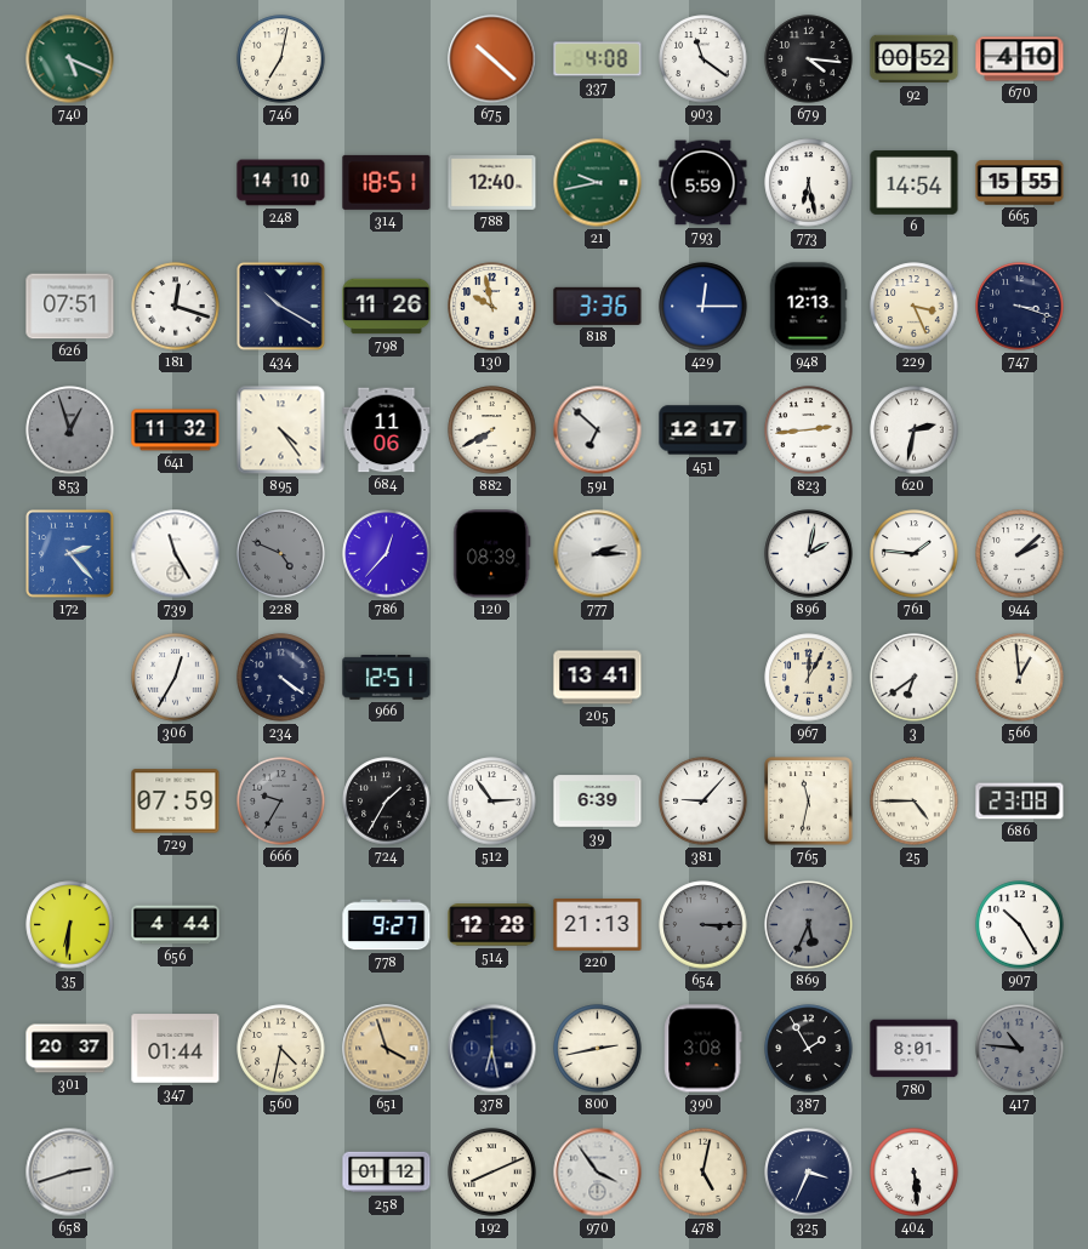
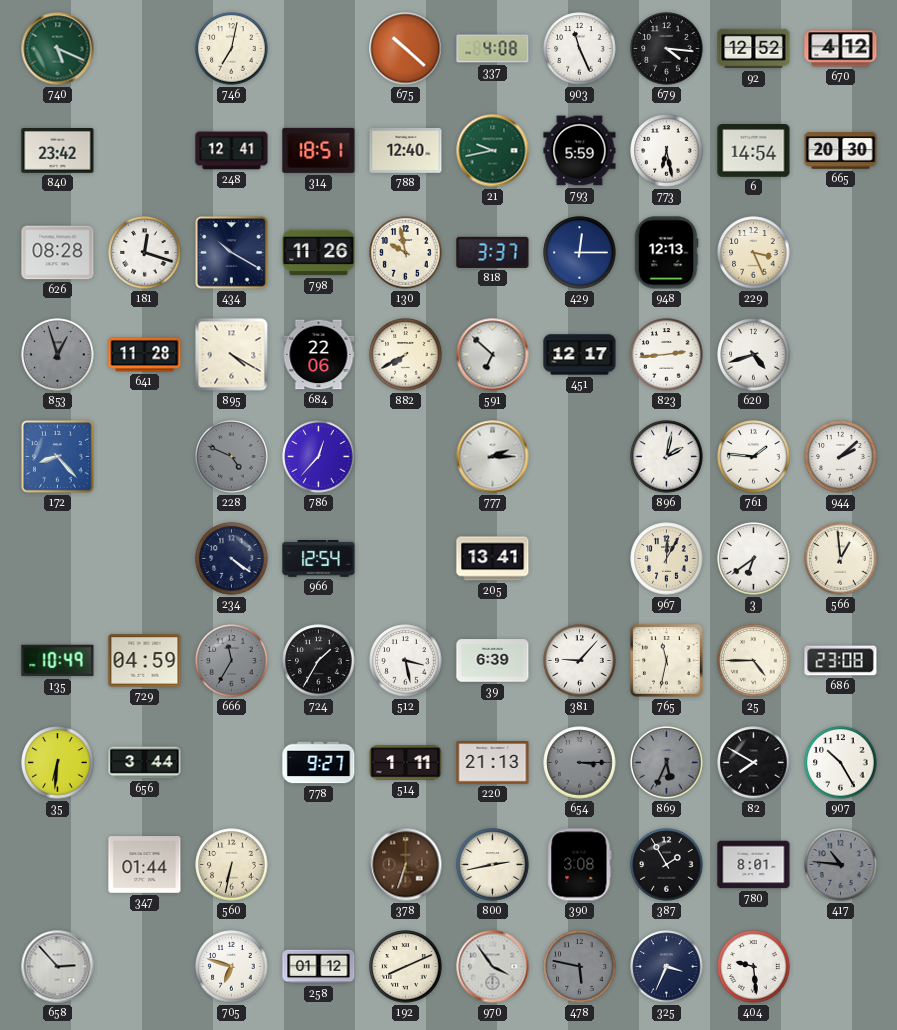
903: 11:21 -> 11:26 (580, 49)
92: 00:52 -> 12:52 (754, 49)
670: 4:10 -> 4:12 (841, 49)
840: none -> 23:42 (58, 151)
248: 14:10 -> 12:41 (232, 151)
665: 15:55 -> 20:30 (841, 151)
626: 07:51 -> 08:28 (58, 253)
818: 3:36 -> 3:37 (493, 252)
747: 3:18 -> none (1020, 307)
641: 11:32 -> 11:28 (145, 355)
895: 4:24 -> 4:20 (232, 355)
684: 11:06 -> 22:06 (319, 355)
620: 2:32 -> 4:42 (754, 355)
172: 2:23 -> 8:23 (58, 457)
739: 11:25 -> none (176, 554)
120: 08:39 -> none (492, 554)
306: 12:35 -> none (176, 678)
966: 12:51 -> 12:54 (319, 559)
135: none -> 10:49 (58, 661)
729: 07:59 -> 04:59 (145, 661)
666: 9:35 -> 11:35 (232, 661)
512: 2:54 -> 3:28 (406, 661)
656: 4:44 -> 3:44 (145, 763)
514: 12:28 -> 1:11 (406, 763)
82: none -> 7:50 (754, 763)
301: 20:37 -> none (70, 1049)
560: 4:32 -> 6:32 (232, 865)
651: 3:57 -> none (387, 1049)
378: 6:28 -> 6:33 (406, 865)
378 dial: navy -> brown (406, 865)
658: 2:42 -> 2:53 (58, 967)
705: none -> 6:48 (232, 967)
478: 5:02 -> 5:47 (580, 967)
478 dial: cream -> grey (580, 967)
404: 5:29 -> 9:29 (754, 967)
